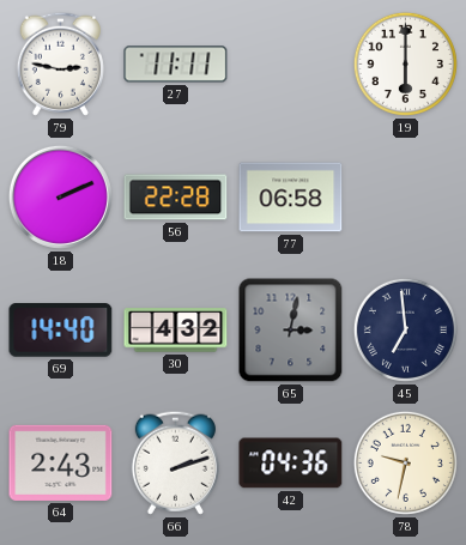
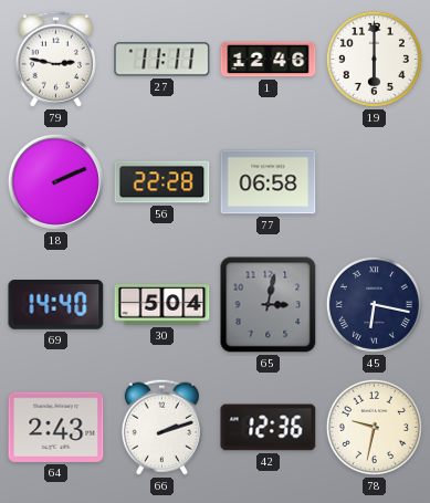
1: none -> 12:46 (269, 60)
30: 4:32 -> 5:04 (162, 305)
45: 6:59 -> 6:17 (374, 304)
42: 04:36 -> 12:36 (269, 428)
